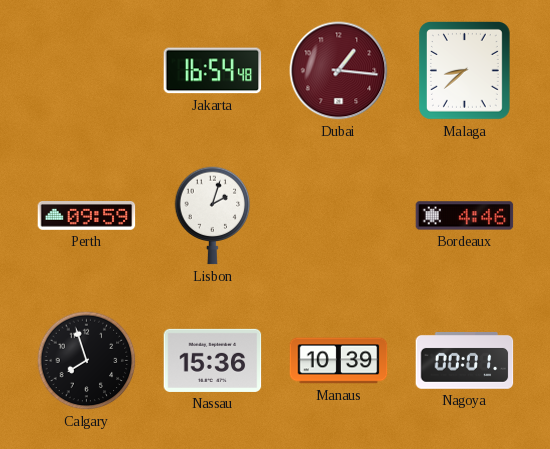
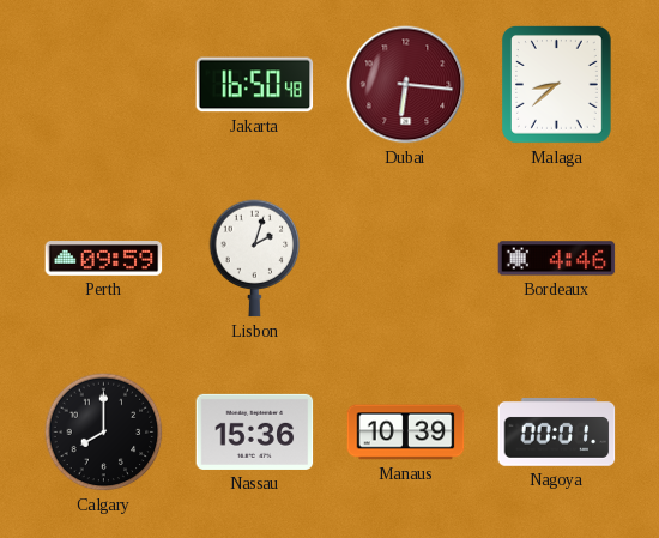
Jakarta: 16:54 -> 16:50 (255, 85)
Dubai: 1:16 -> 6:16 (406, 85)
Calgary: 7:57 -> 8:00 (104, 433)
